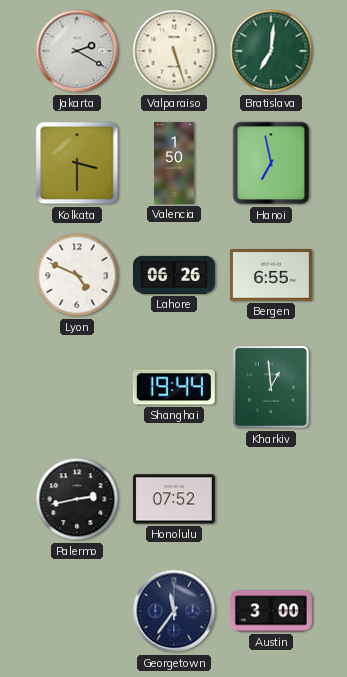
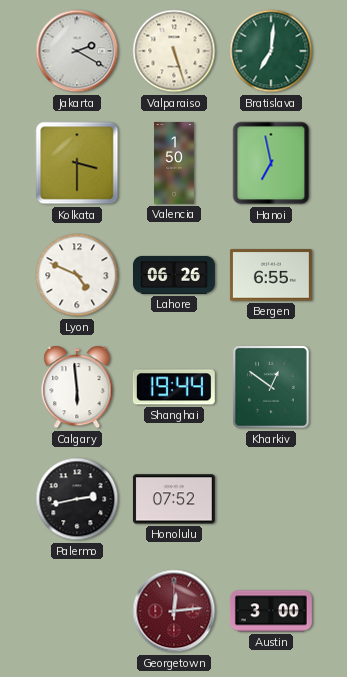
Calgary: none -> 5:59 (77, 387)
Kharkiv: 12:59 -> 12:51 (271, 387)
Georgetown: 11:36 -> 12:14 (174, 611)
Georgetown dial: navy -> burgundy (174, 611)
